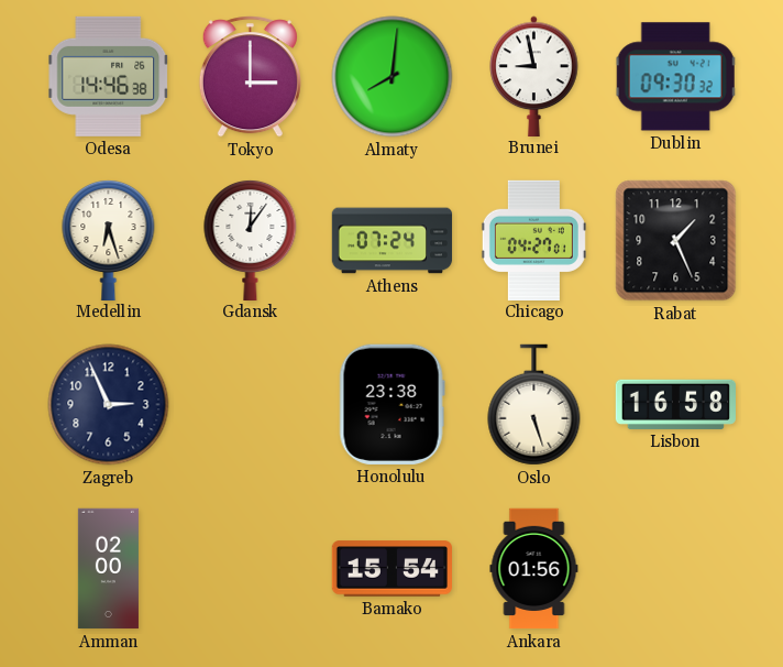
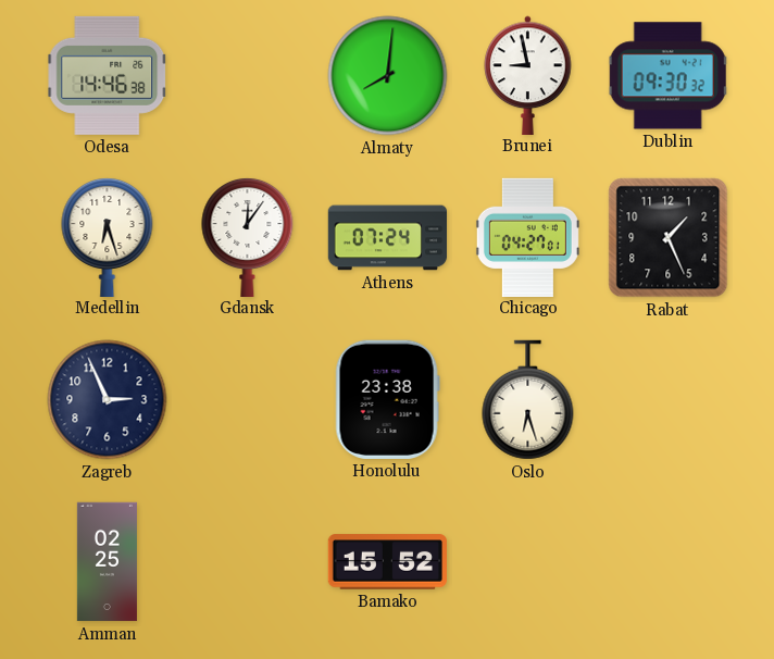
Tokyo: 3:00 -> none (250, 77)
Oslo: 5:27 -> 6:27 (528, 400)
Lisbon: 16:58 -> none (675, 404)
Amman: 02:00 -> 02:25 (107, 562)
Bamako: 15:54 -> 15:52 (387, 562)
Ankara: 01:56 -> none (534, 569)
